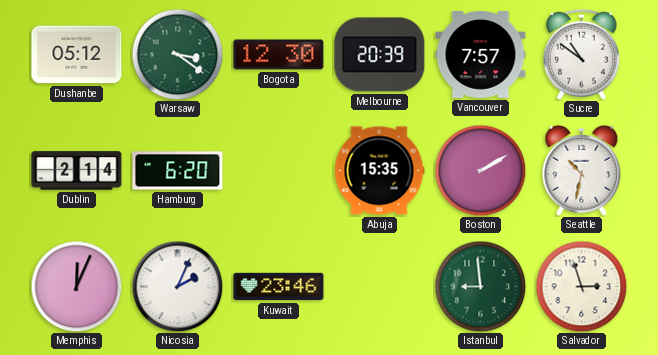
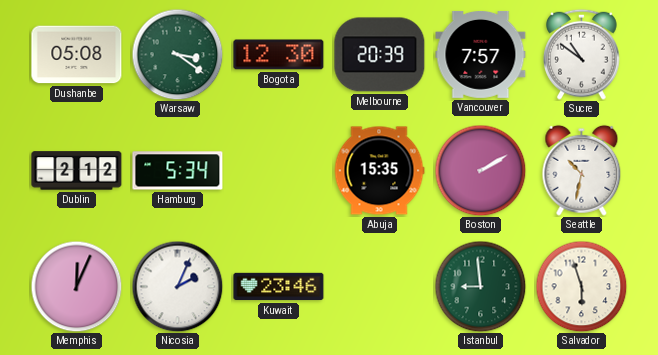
Dushanbe: 05:12 -> 05:08 (77, 55)
Dublin: 2:14 -> 2:12 (77, 171)
Hamburg: 6:20 -> 5:34 (178, 171)
Salvador: 2:57 -> 5:57 (581, 286)
